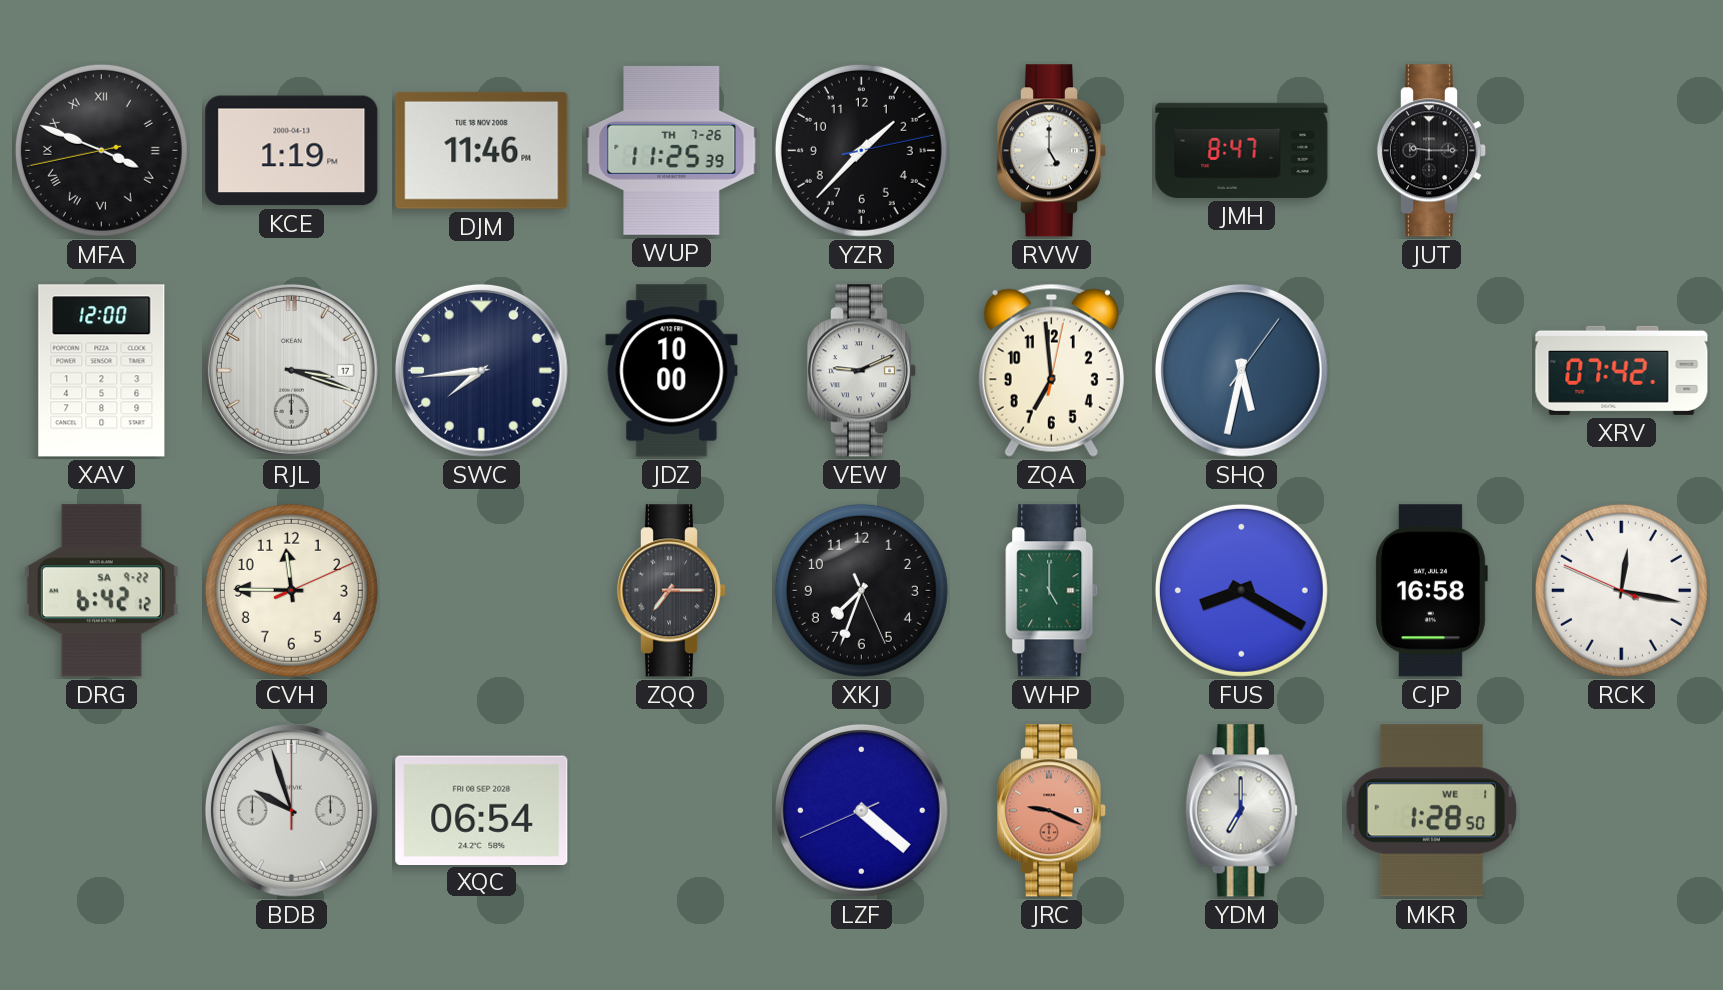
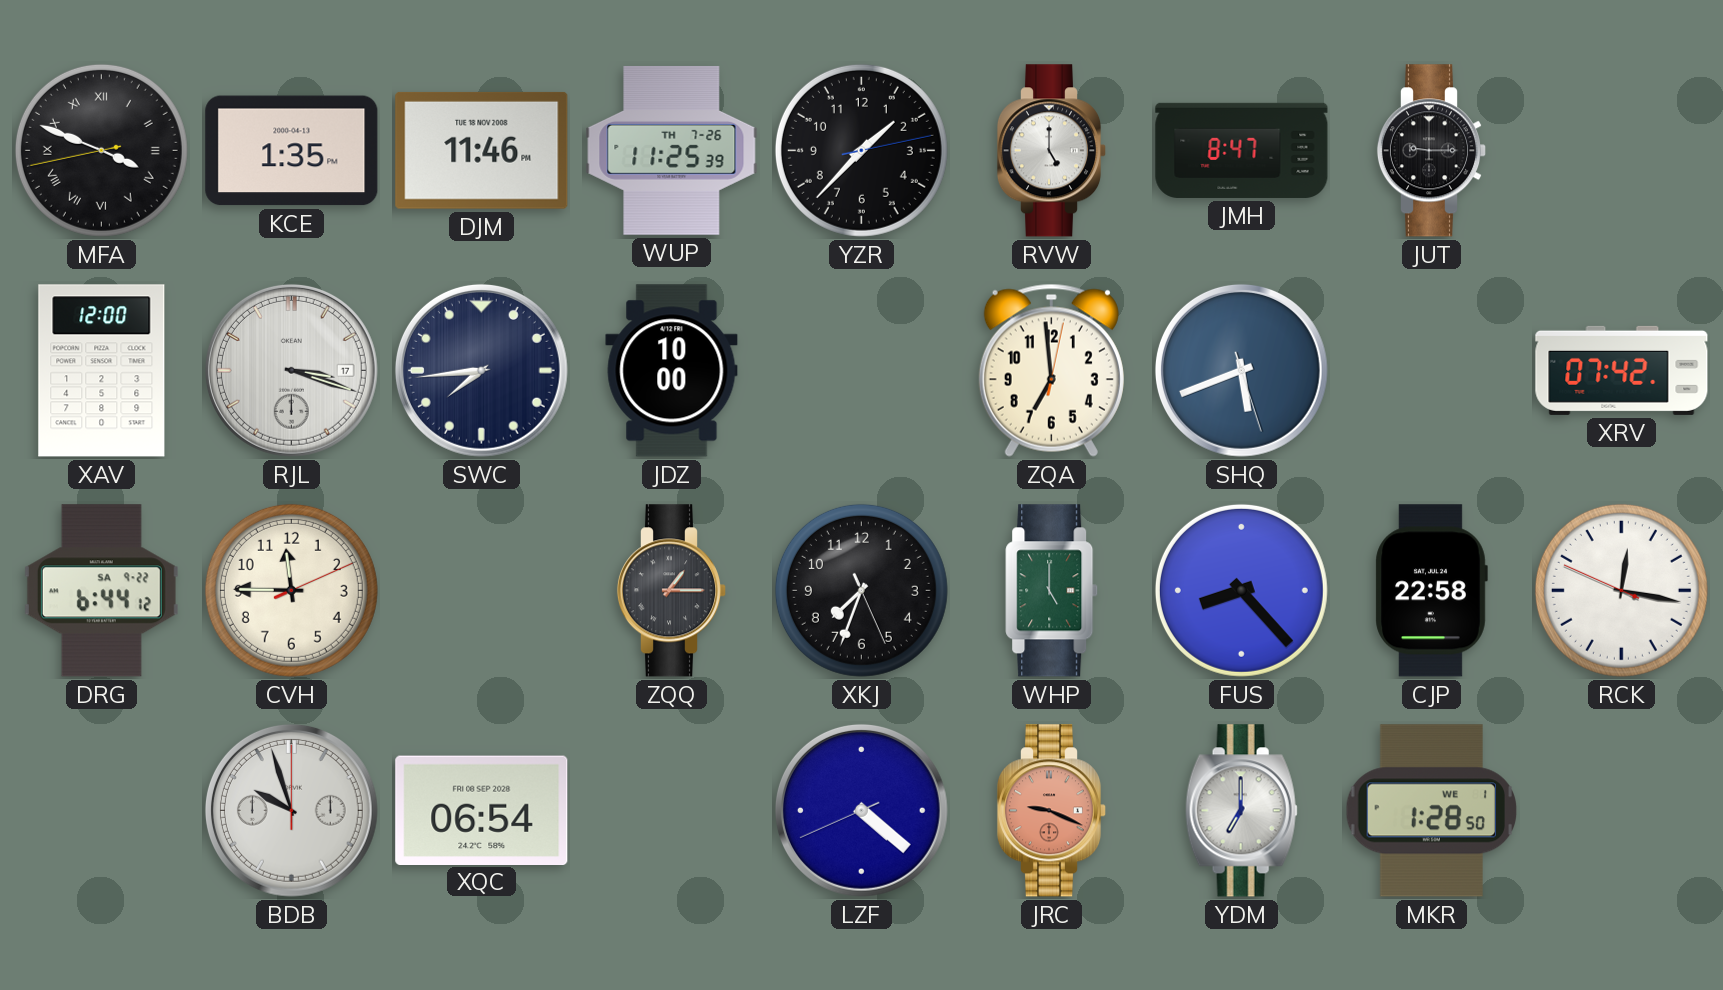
KCE: 1:19 -> 1:35 (292, 151)
VEW: 9:11 -> none (862, 371)
SHQ: 5:32 -> 5:41 (1241, 370)
DRG: 6:42 -> 6:44 (101, 591)
ZQQ: 7:15 -> 1:15 (672, 591)
FUS: 8:20 -> 8:23 (1241, 590)
CJP: 16:58 -> 22:58 (1431, 591)
